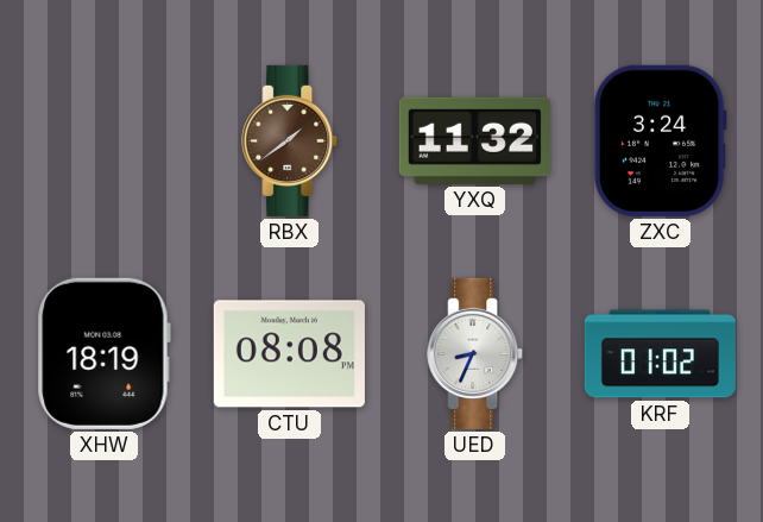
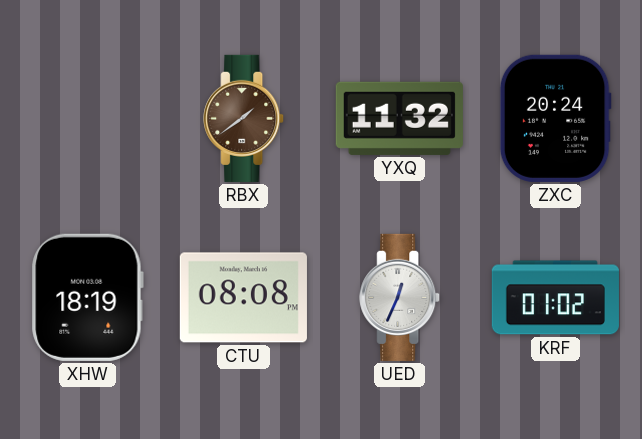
ZXC: 3:24 -> 20:24 (555, 118)
UED: 8:34 -> 12:34 (400, 297)
